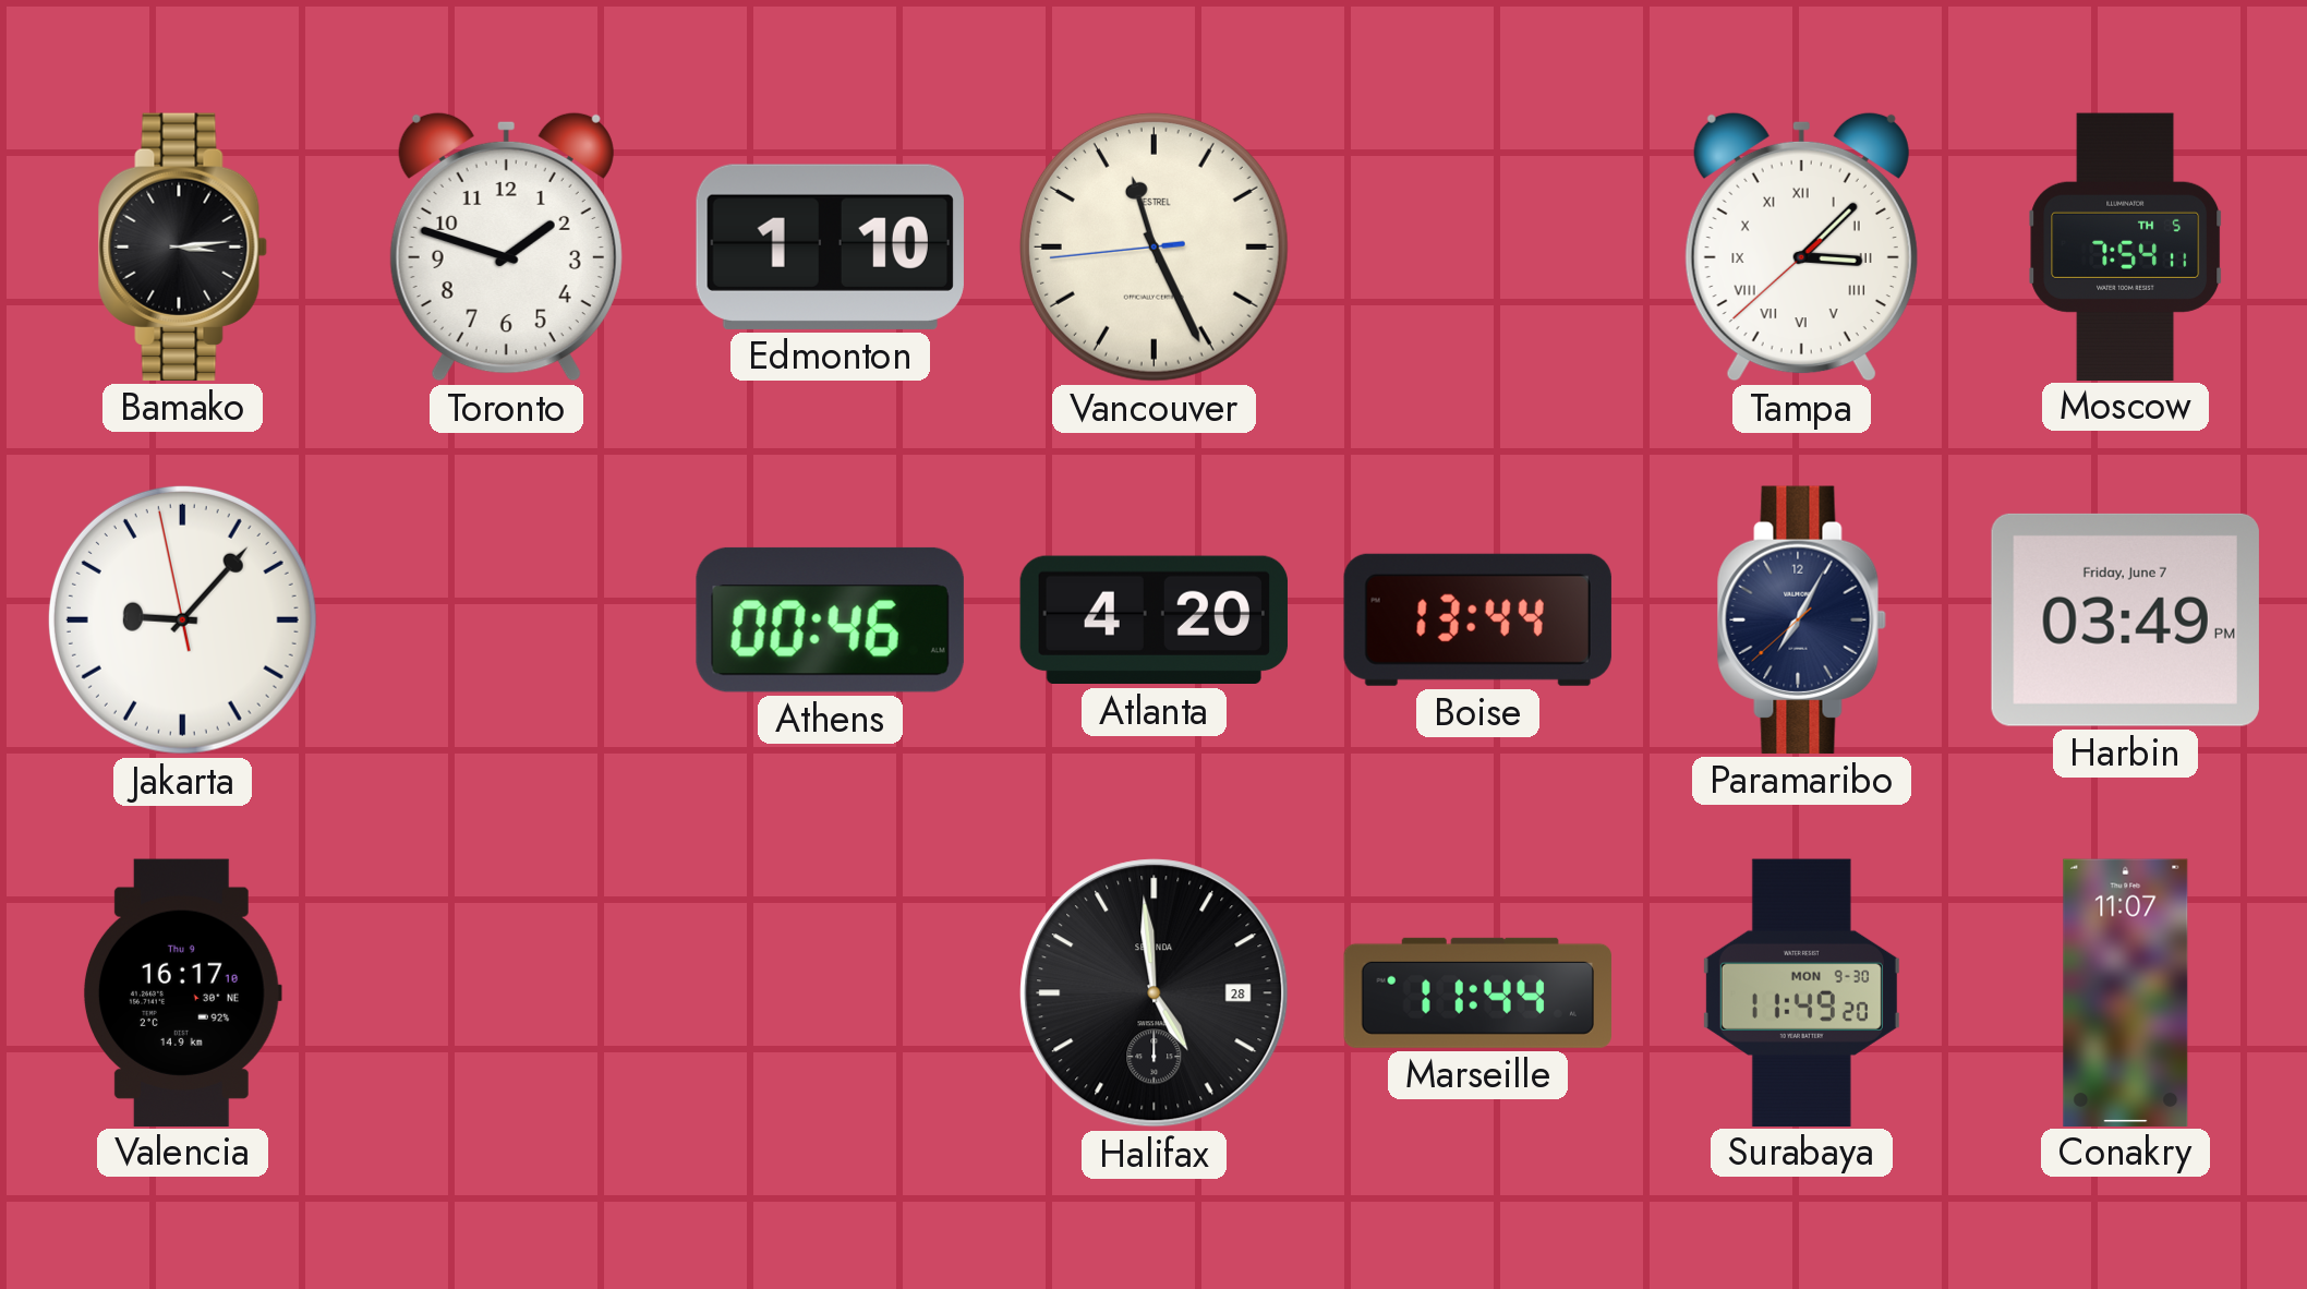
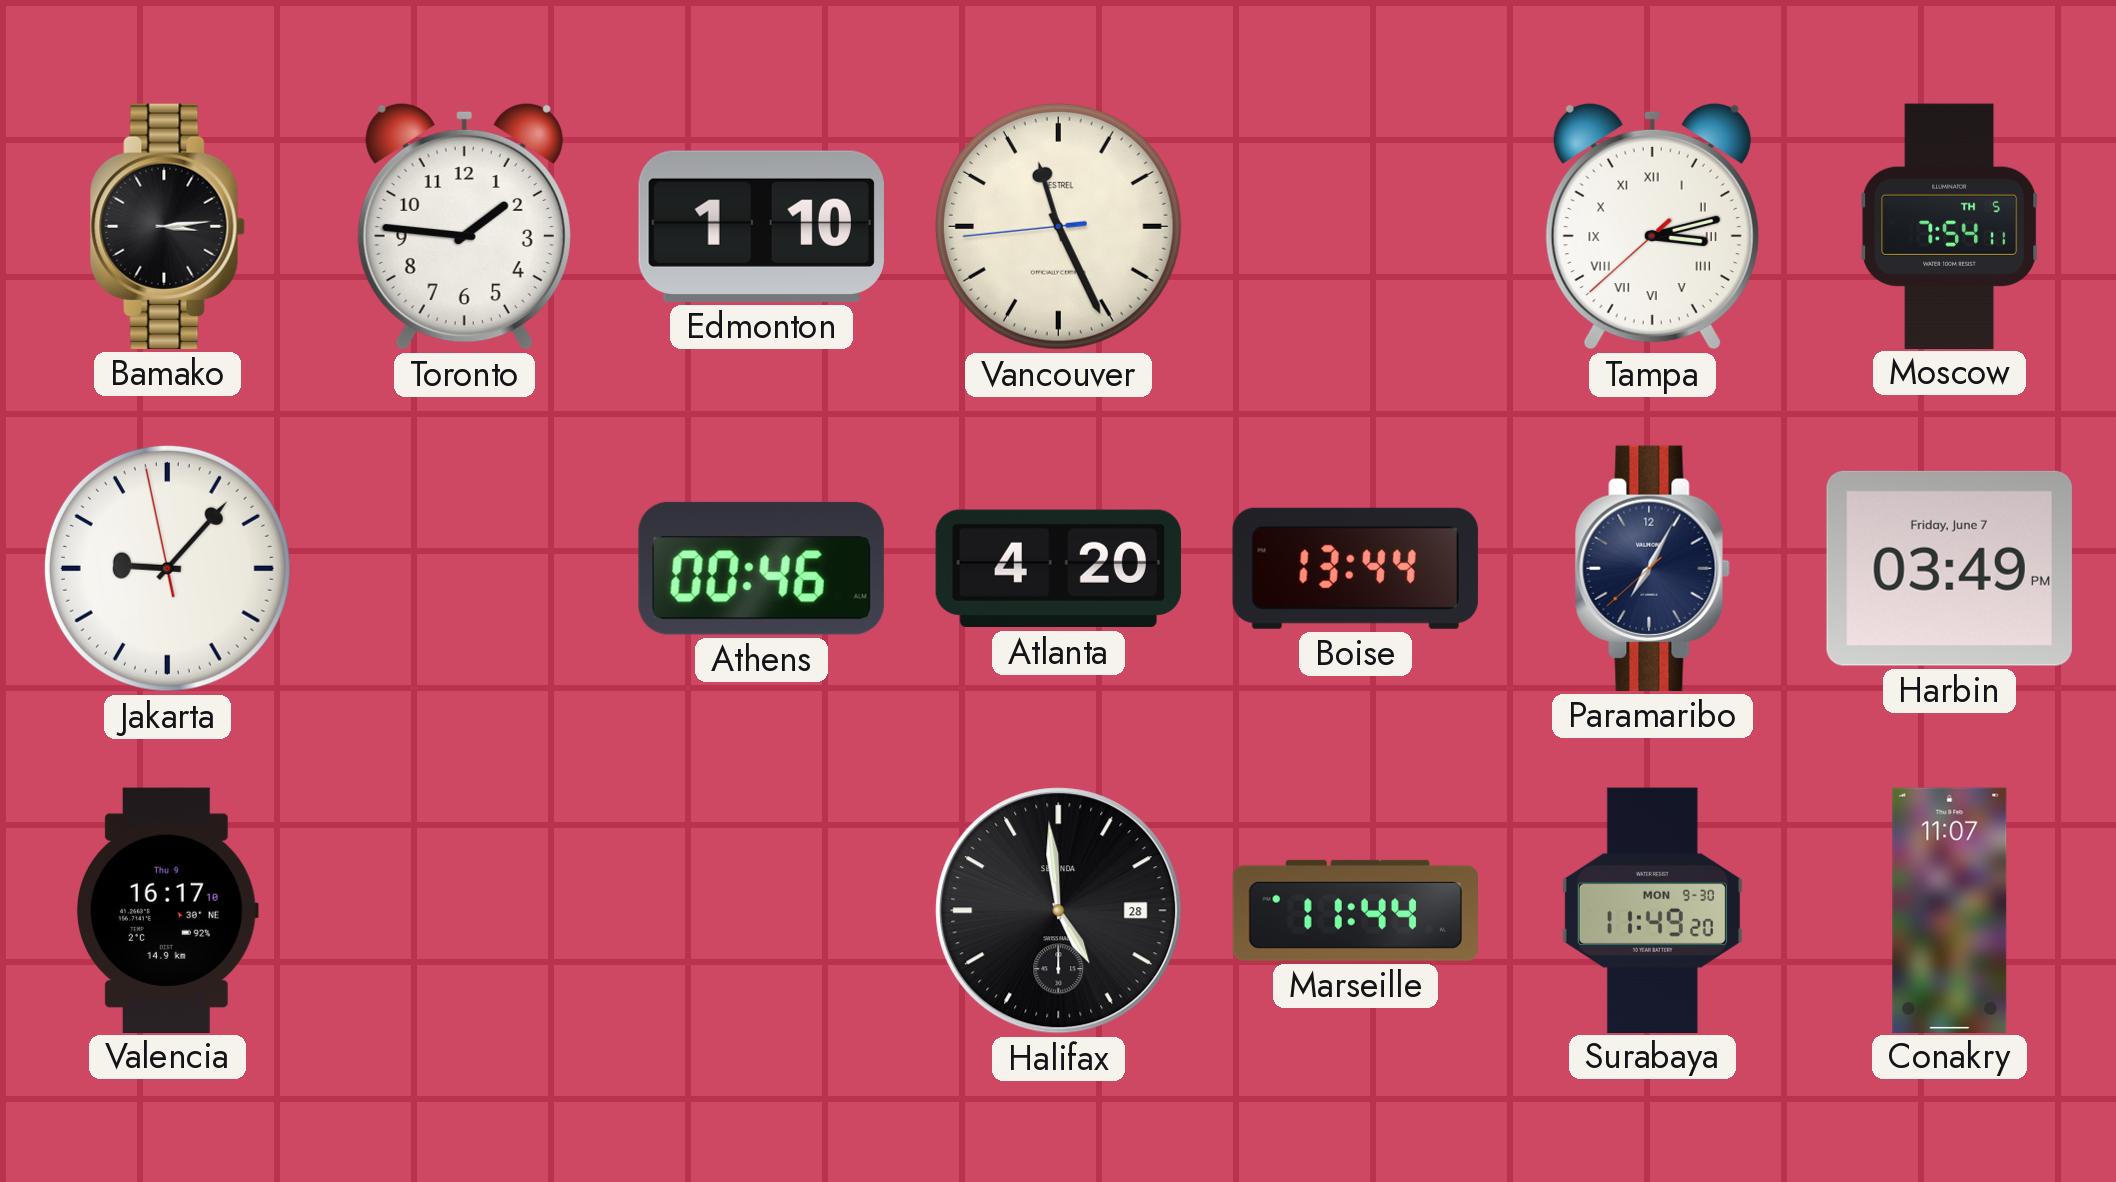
Toronto: 1:48 -> 1:46 (464, 226)
Tampa: 3:07 -> 3:12 (1652, 226)
